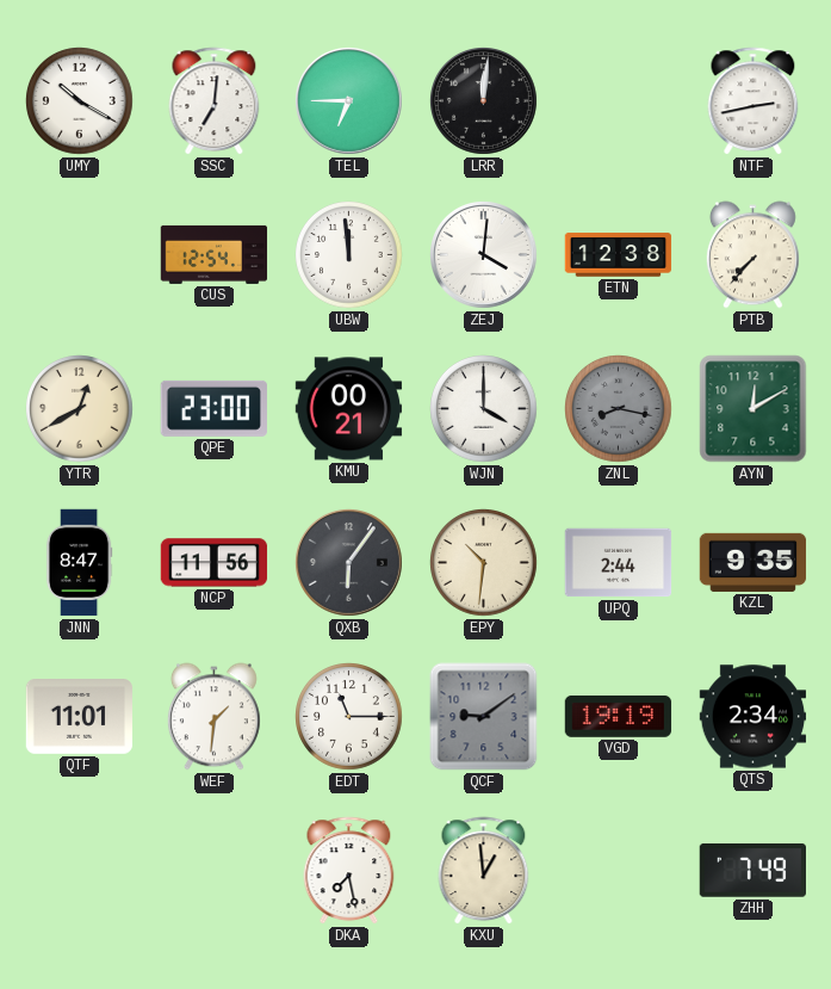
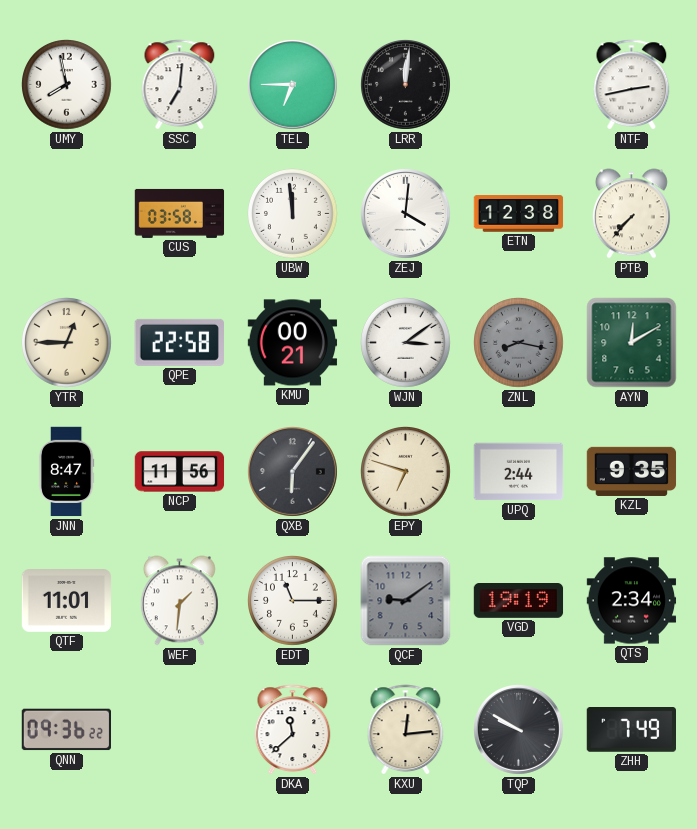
UMY: 10:20 -> 7:58 (67, 85)
CUS: 12:54 -> 03:58 (180, 213)
YTR: 12:40 -> 12:45 (67, 343)
QPE: 23:00 -> 22:58 (179, 342)
WJN: 4:00 -> 3:09 (406, 343)
EPY: 10:31 -> 6:48 (406, 472)
QNN: none -> 09:36 (66, 730)
DKA: 7:28 -> 11:38 (293, 730)
KXU: 12:59 -> 12:14 (406, 730)
TQP: none -> 9:50 (519, 730)
